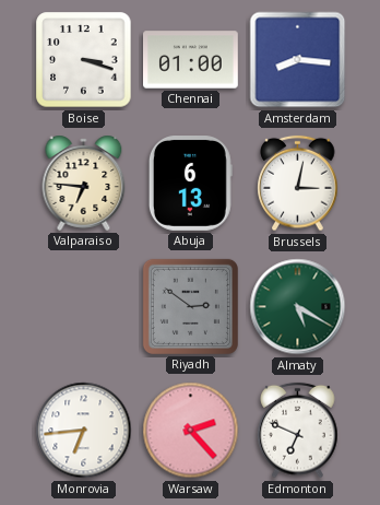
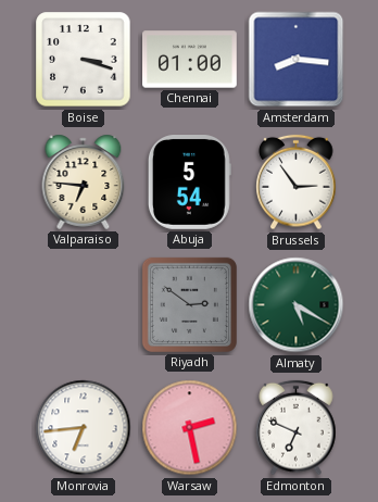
Abuja: 6:13 -> 5:54 (189, 183)
Brussels: 3:02 -> 2:54 (297, 183)
Warsaw: 2:23 -> 2:28 (190, 428)
